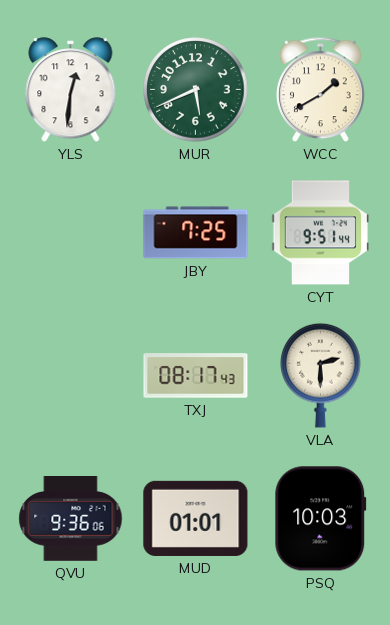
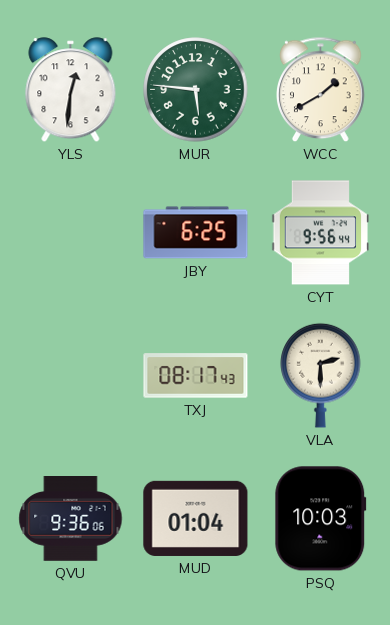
MUR: 5:41 -> 5:46 (196, 90)
JBY: 7:25 -> 6:25 (196, 233)
CYT: 9:51 -> 9:56 (320, 233)
MUD: 01:01 -> 01:04 (196, 518)
